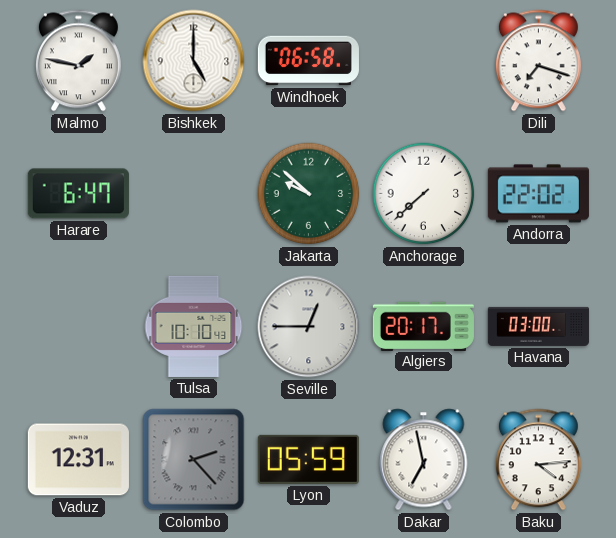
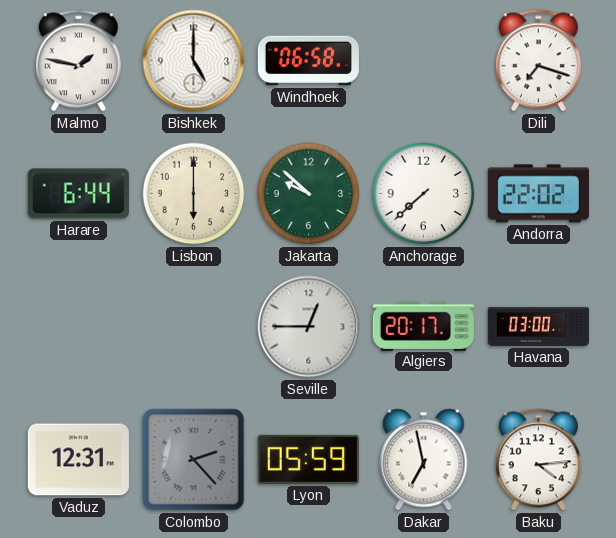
Harare: 6:47 -> 6:44 (78, 194)
Lisbon: none -> 6:00 (194, 194)
Tulsa: 10:10 -> none (194, 326)
